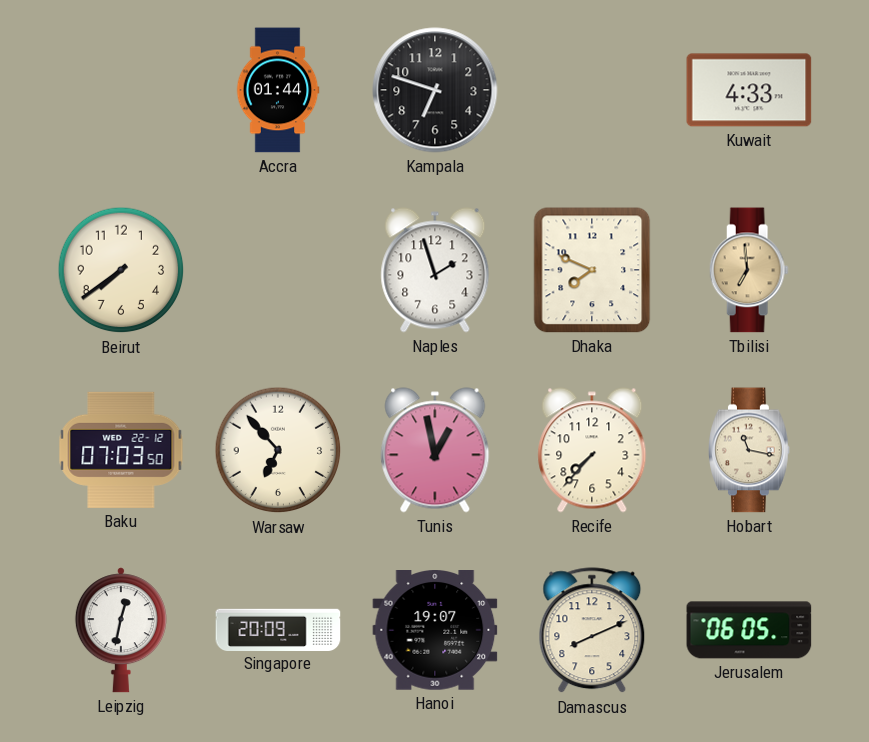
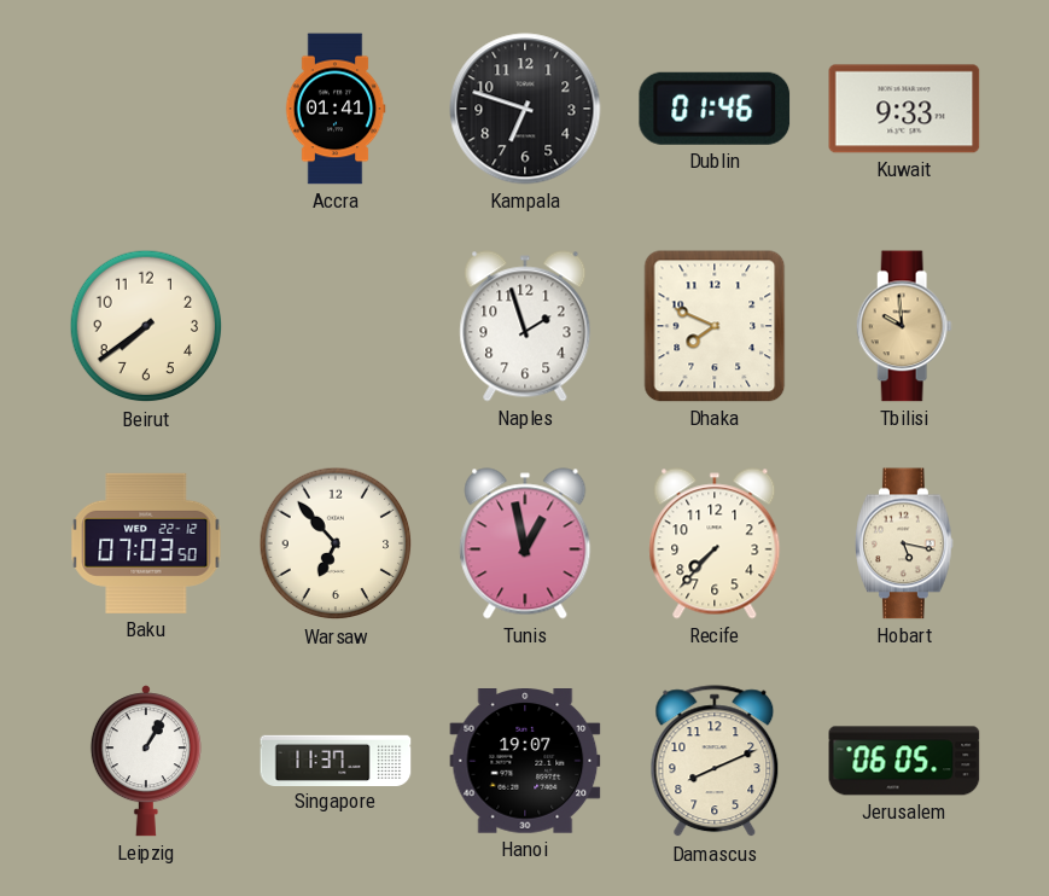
Accra: 01:44 -> 01:41 (336, 109)
Dublin: none -> 01:46 (715, 109)
Kuwait: 4:33 -> 9:33 (904, 109)
Tbilisi: 6:59 -> 9:59 (904, 326)
Hobart: 11:17 -> 5:17 (904, 543)
Leipzig: 12:32 -> 1:05 (146, 761)
Singapore: 20:09 -> 11:37 (336, 760)
